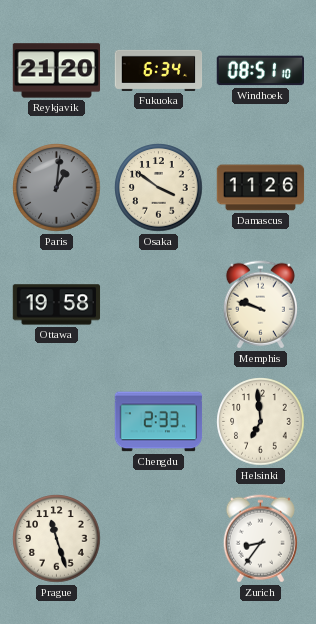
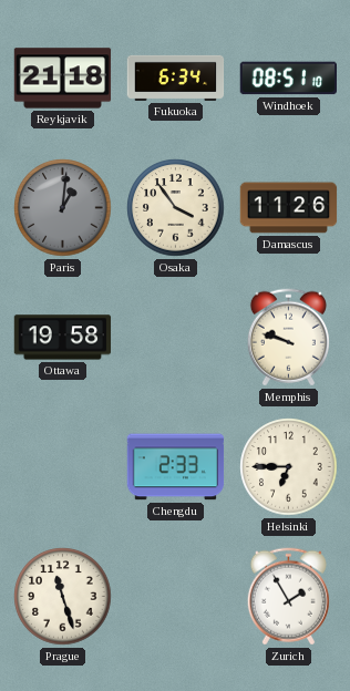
Reykjavik: 21:20 -> 21:18 (63, 79)
Osaka: 3:51 -> 3:54 (176, 208)
Helsinki: 6:59 -> 6:45 (289, 467)
Zurich: 8:36 -> 1:55 (288, 597)
